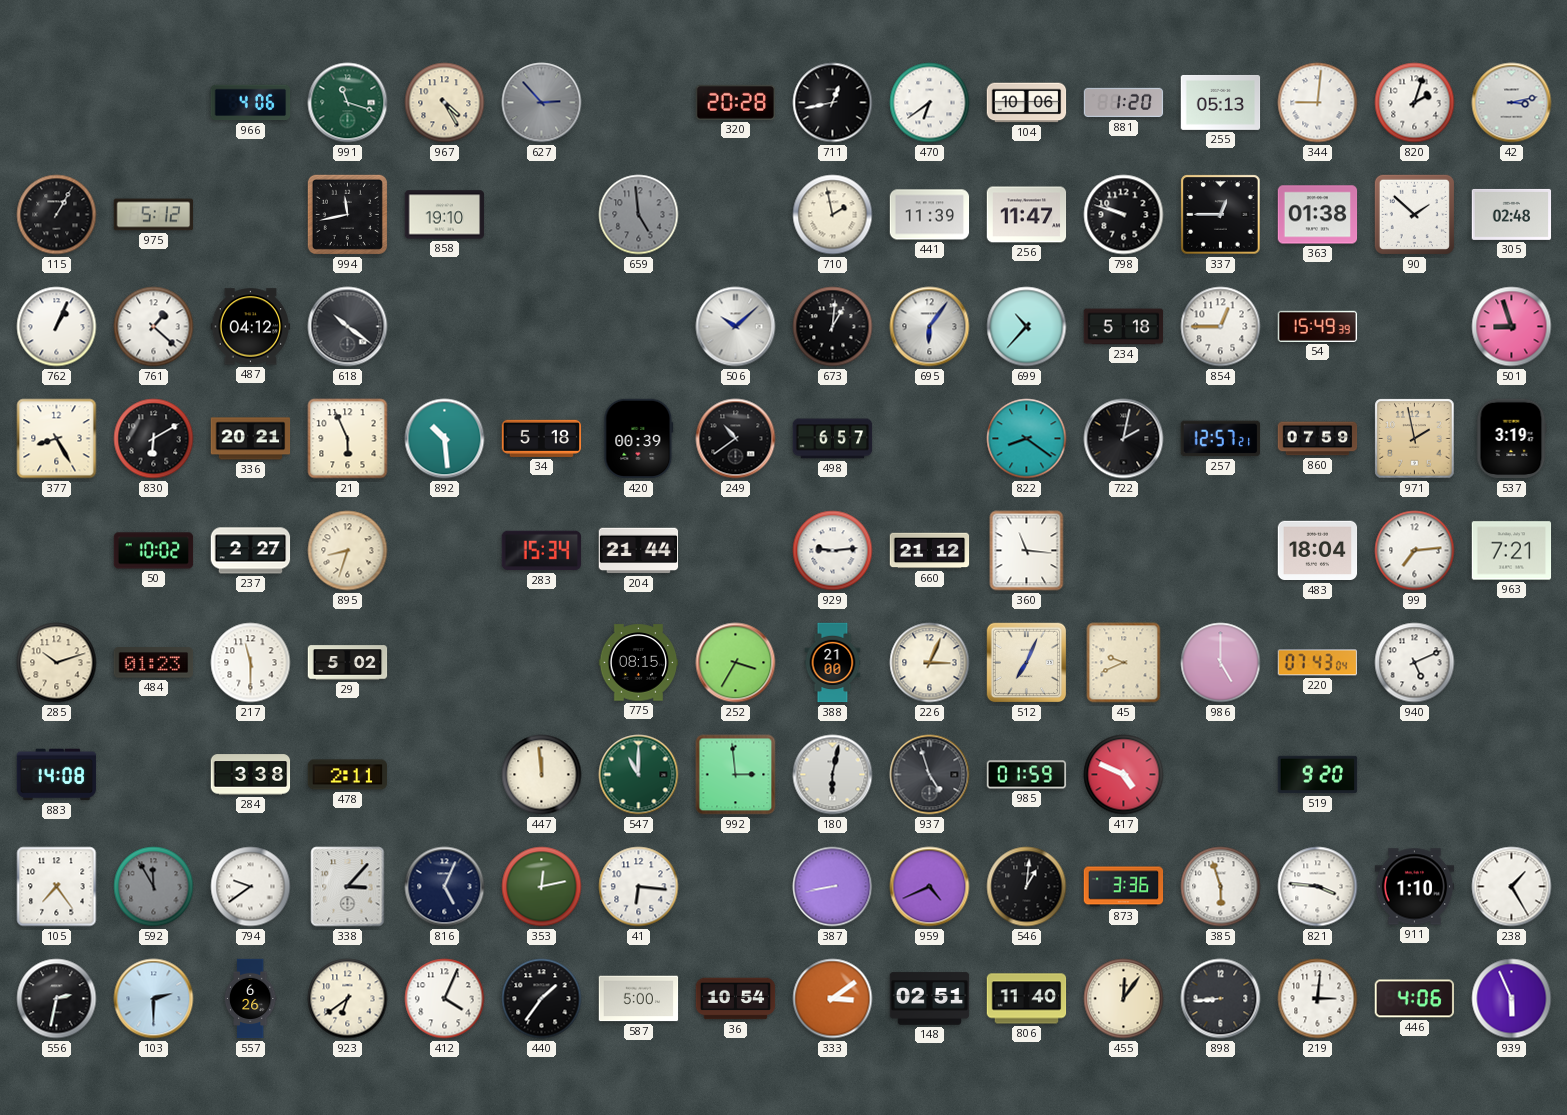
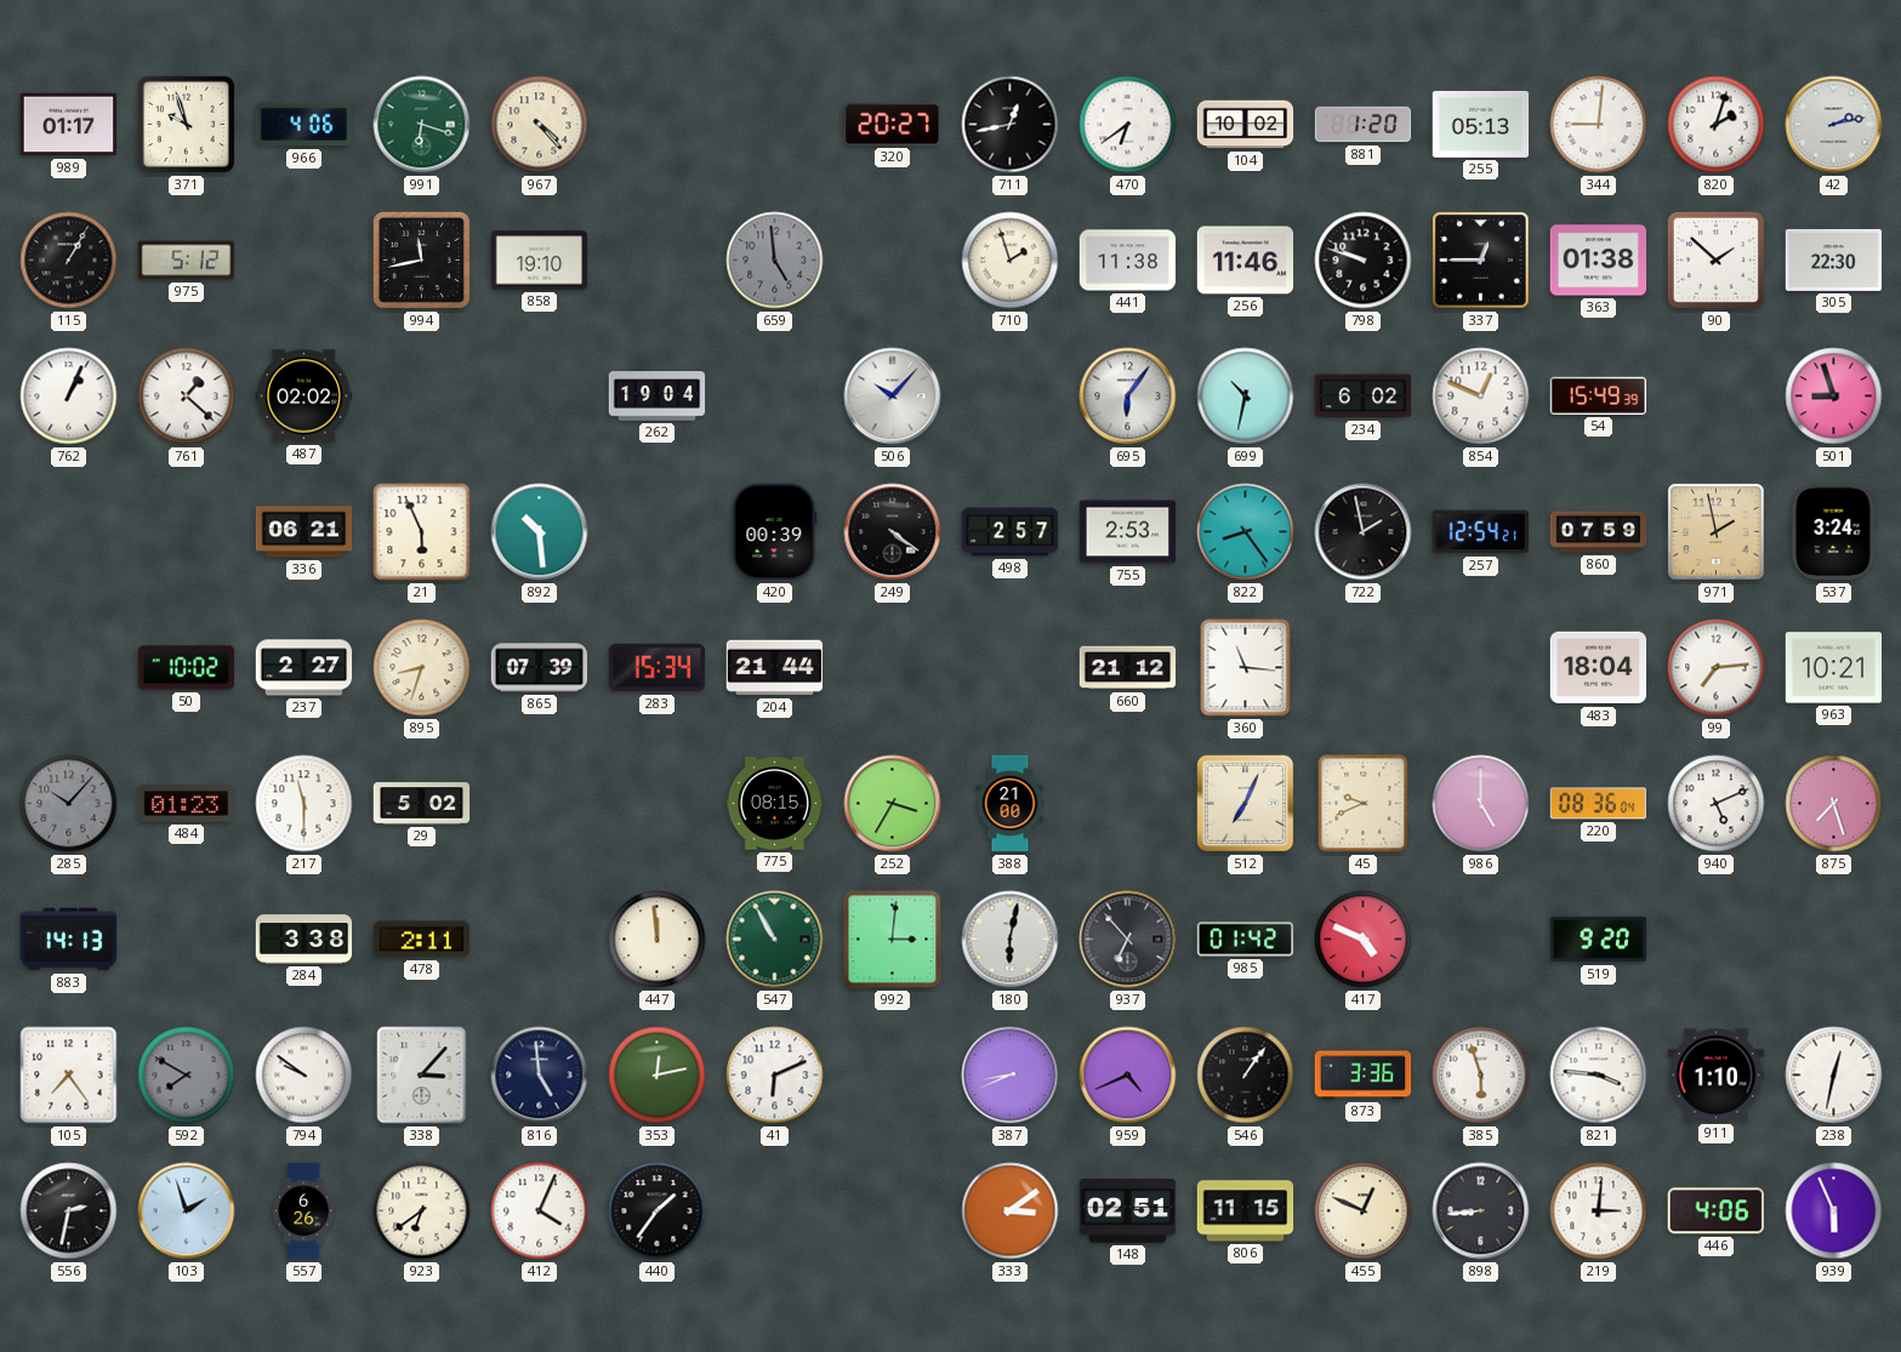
989: none -> 01:17 (69, 125)
371: none -> 9:57 (186, 124)
991: 11:18 -> 6:18 (422, 125)
967: 4:25 -> 4:23 (540, 125)
627: 2:53 -> none (542, 103)
320: 20:28 -> 20:27 (892, 124)
104: 10:06 -> 10:02 (1246, 125)
42: 3:13 -> 2:13 (1834, 125)
710: 1:58 -> 1:57 (1011, 261)
441: 11:39 -> 11:38 (1128, 261)
256: 11:47 -> 11:46 (1246, 261)
305: 02:48 -> 22:30 (1834, 259)
487: 04:12 -> 02:02 (304, 397)
618: 10:21 -> none (348, 327)
262: none -> 19:04 (658, 397)
506: 10:08 -> 10:07 (893, 397)
673: 1:01 -> none (833, 327)
699: 10:37 -> 10:32 (1246, 397)
234: 5:18 -> 6:02 (1364, 397)
854: 12:45 -> 12:49 (1481, 397)
377: 8:25 -> none (57, 439)
830: 6:10 -> none (154, 439)
336: 20:21 -> 06:21 (304, 532)
34: 5:18 -> none (542, 438)
249: 10:39 -> 4:21 (893, 532)
498: 6:57 -> 2:57 (1011, 532)
755: none -> 2:53 (1128, 532)
822: 8:21 -> 8:24 (1246, 532)
722: 2:02 -> 1:58 (1364, 532)
257: 12:57 -> 12:54 (1481, 532)
537: 3:19 -> 3:24 (1833, 532)
865: none -> 07:39 (540, 668)
929: 9:14 -> none (833, 551)
963: 7:21 -> 10:21 (1834, 668)
285: 10:12 -> 10:07 (69, 804)
285 dial: cream -> grey (69, 804)
226: 3:04 -> none (930, 663)
220: 07:43 -> 08:36 (1598, 804)
875: none -> 7:27 (1834, 804)
883: 14:08 -> 14:13 (69, 940)
547: 11:00 -> 10:55 (775, 940)
992: 2:59 -> 3:01 (893, 940)
937: 4:57 -> 6:53 (1128, 940)
985: 01:59 -> 01:42 (1246, 940)
592: 11:55 -> 7:50 (187, 1076)
794: 9:39 -> 9:51 (304, 1076)
816: 5:04 -> 4:59 (540, 1076)
41: 6:16 -> 6:11 (775, 1076)
387: 8:43 -> 8:41 (1011, 1076)
546: 1:01 -> 1:06 (1246, 1076)
238: 1:25 -> 12:32 (1834, 1076)
103: 2:30 -> 1:57 (187, 1211)
587: 5:00 -> none (639, 999)
36: 10:54 -> none (736, 999)
806: 11:40 -> 11:15 (1246, 1211)
455: 12:06 -> 12:49 (1364, 1211)
